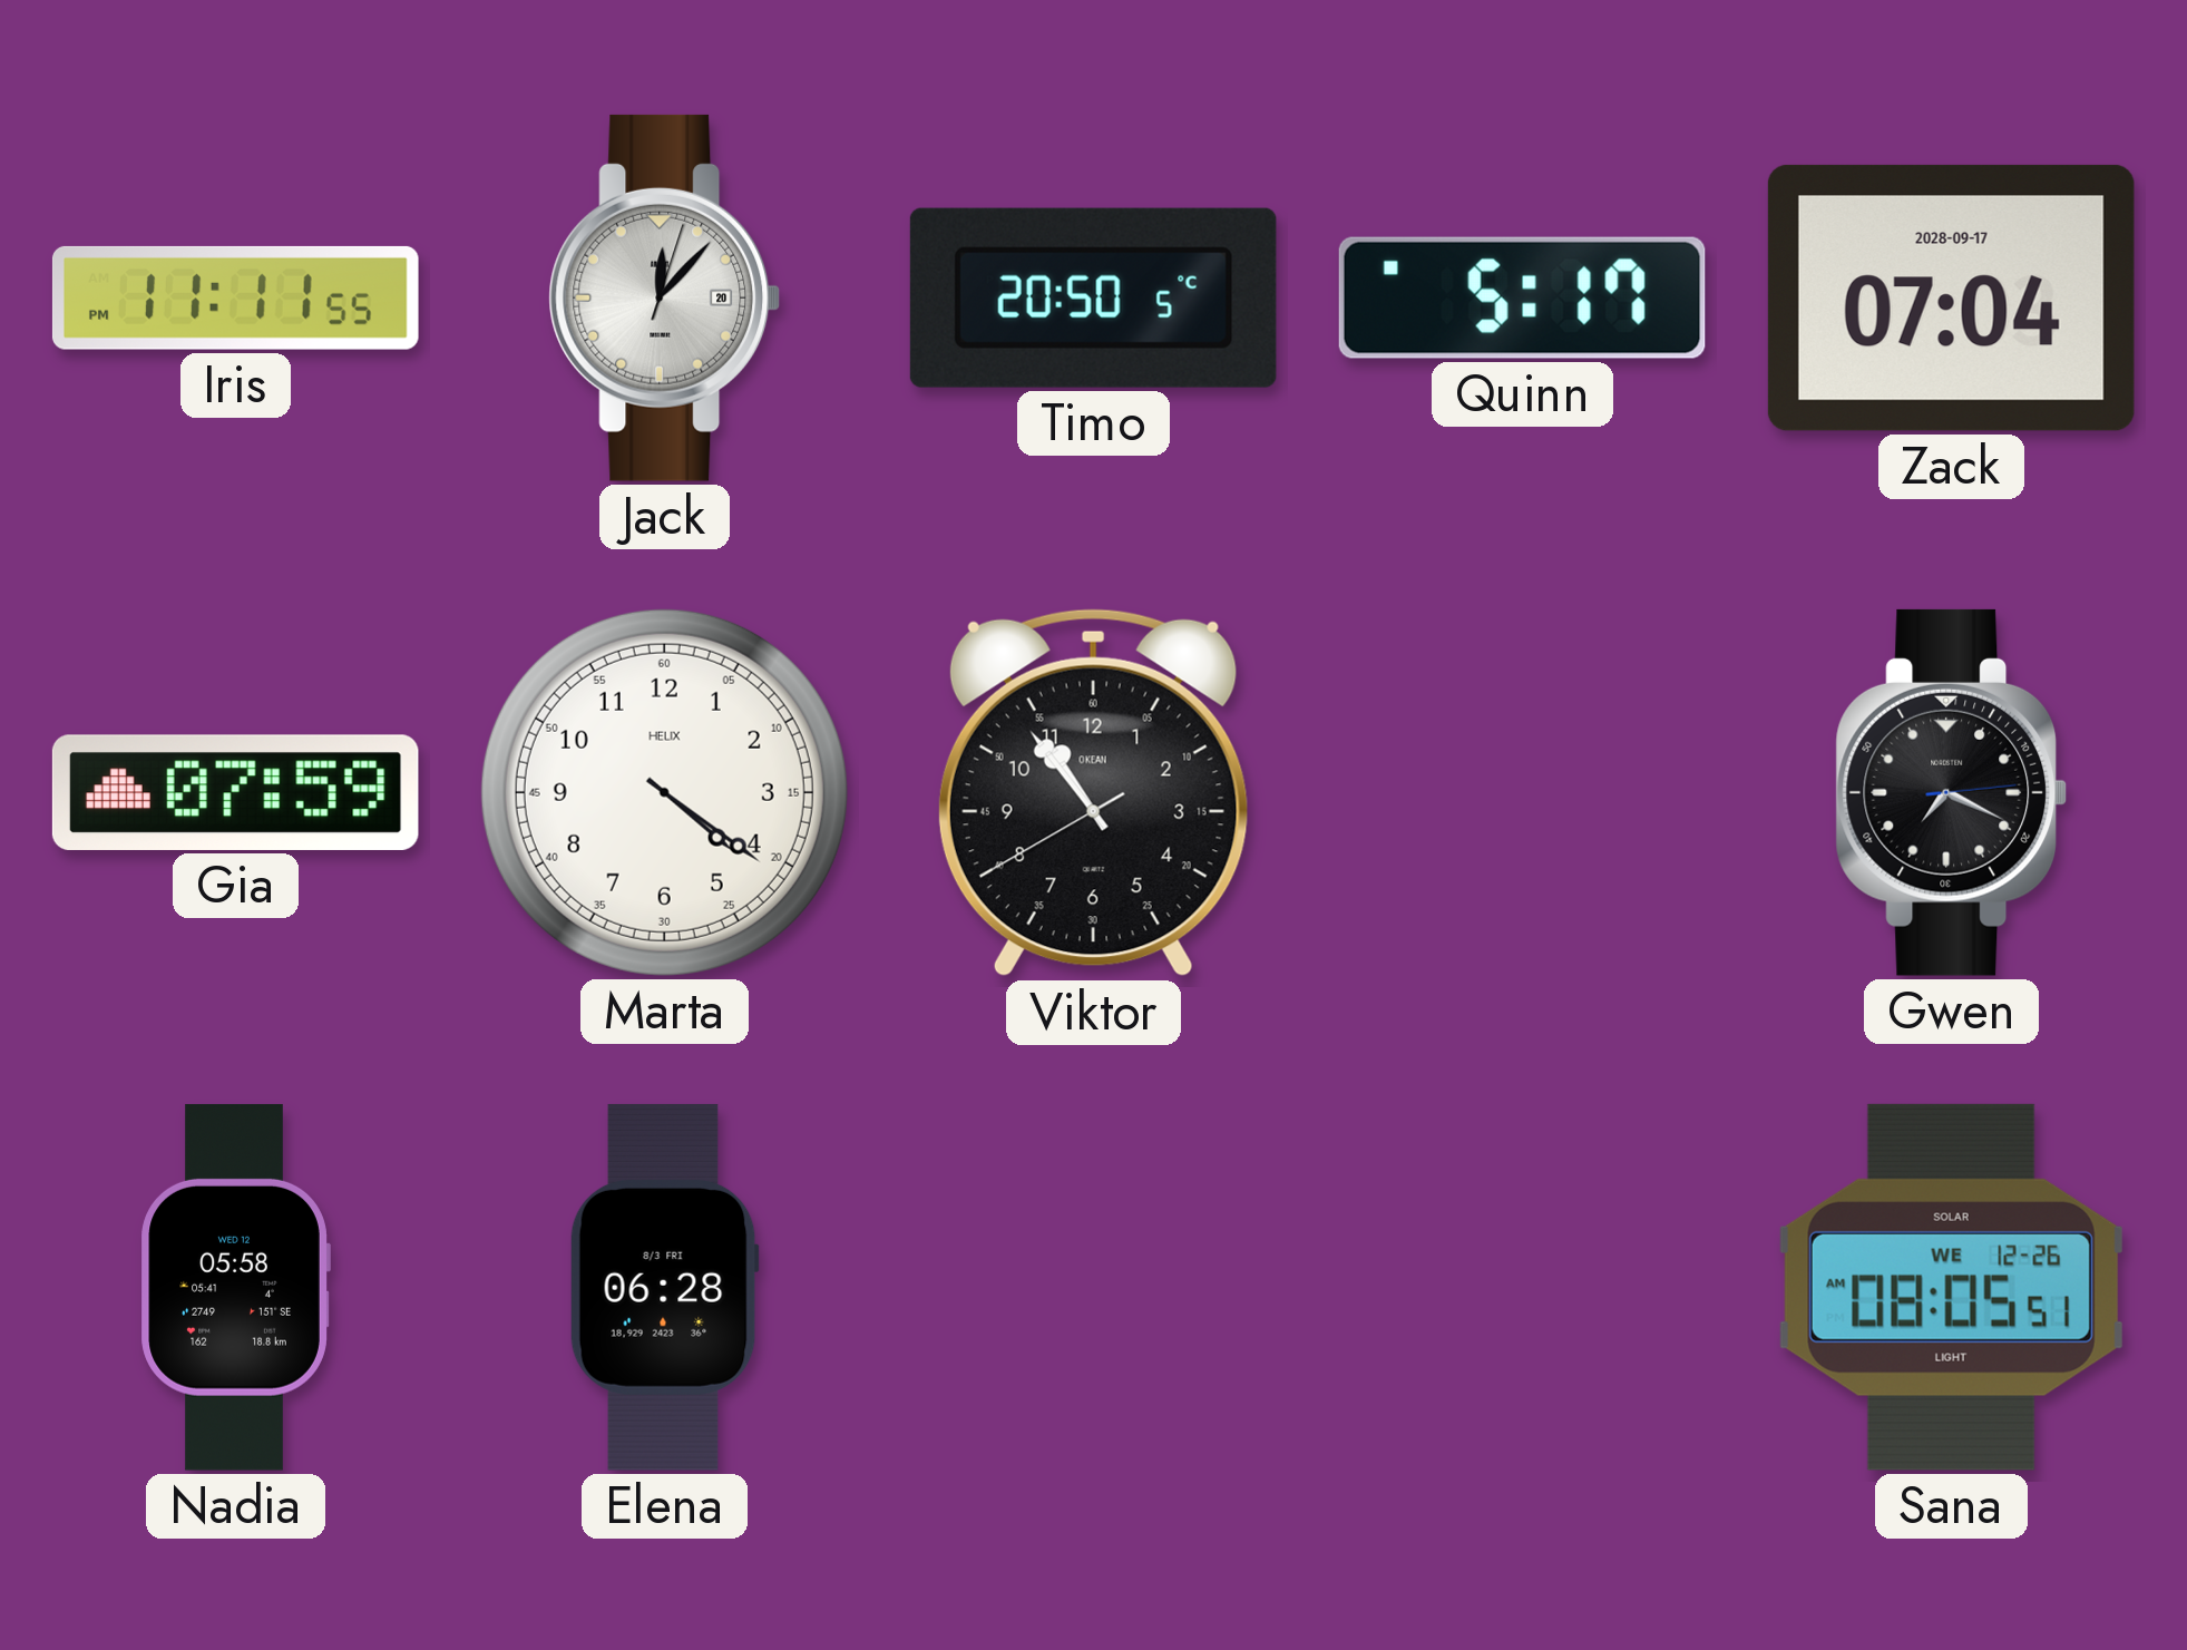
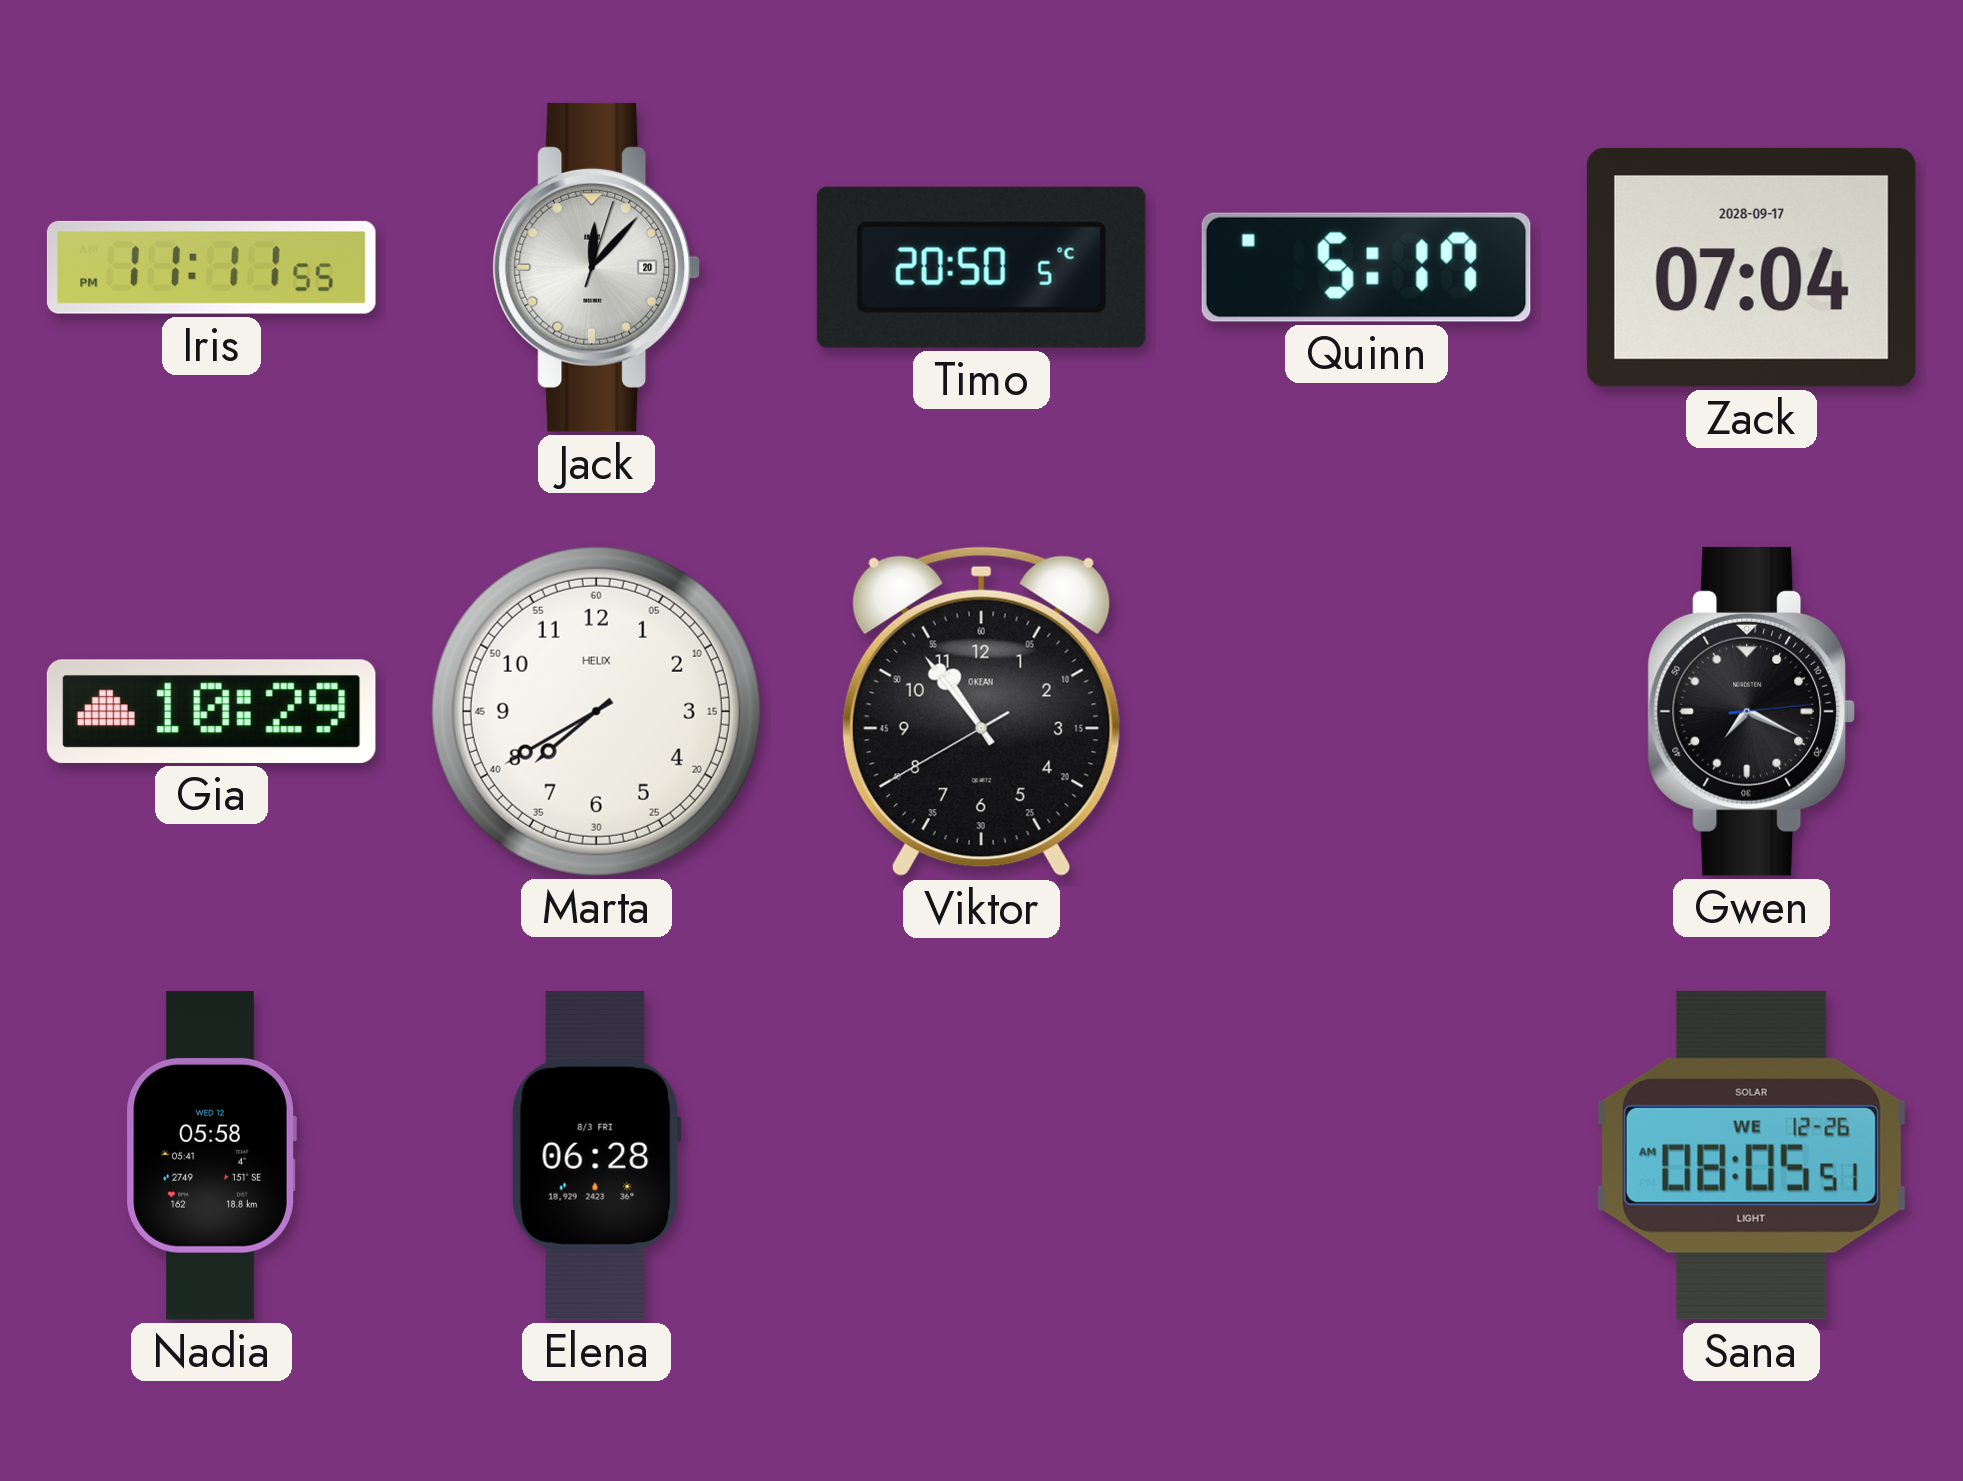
Gia: 07:59 -> 10:29 (211, 711)
Marta: 4:21 -> 7:40 (596, 711)
